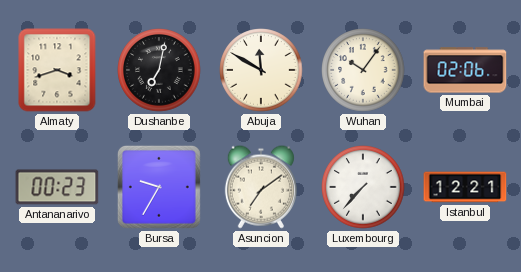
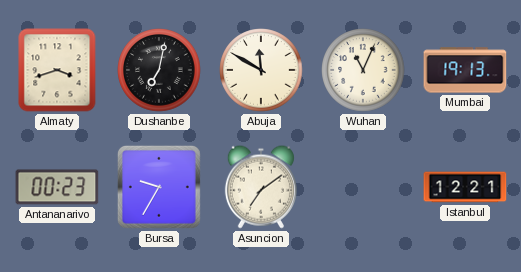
Wuhan: 10:06 -> 11:04 (363, 70)
Mumbai: 02:06 -> 19:13 (465, 70)
Luxembourg: 7:37 -> none (363, 187)
